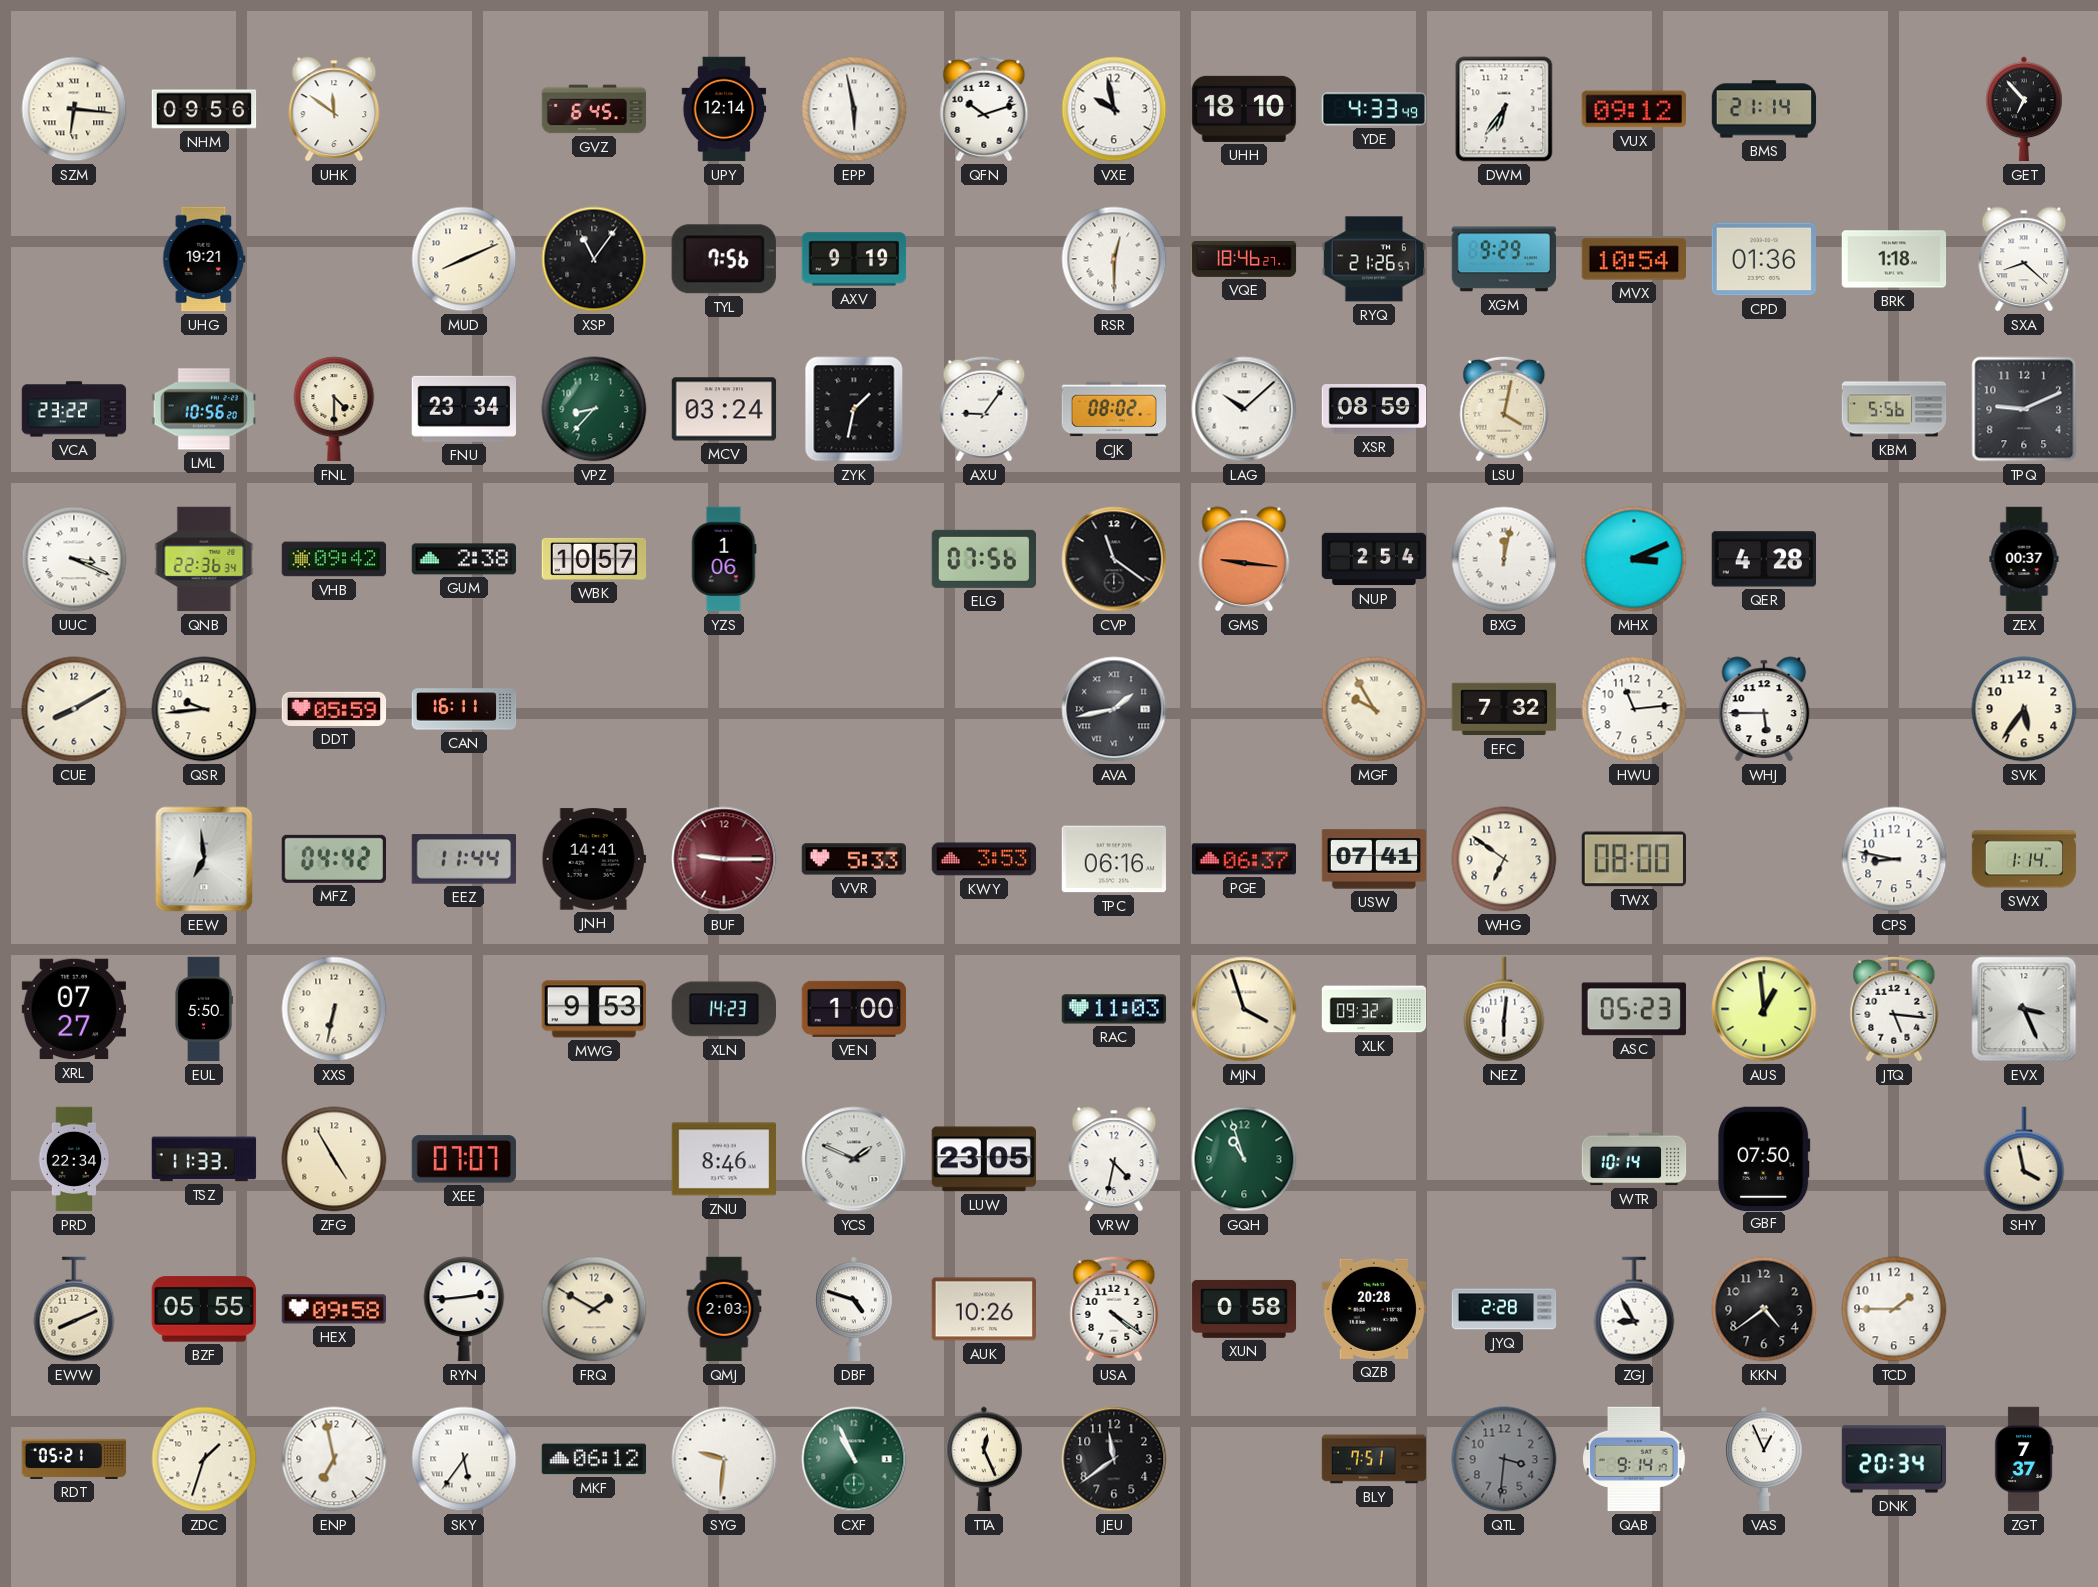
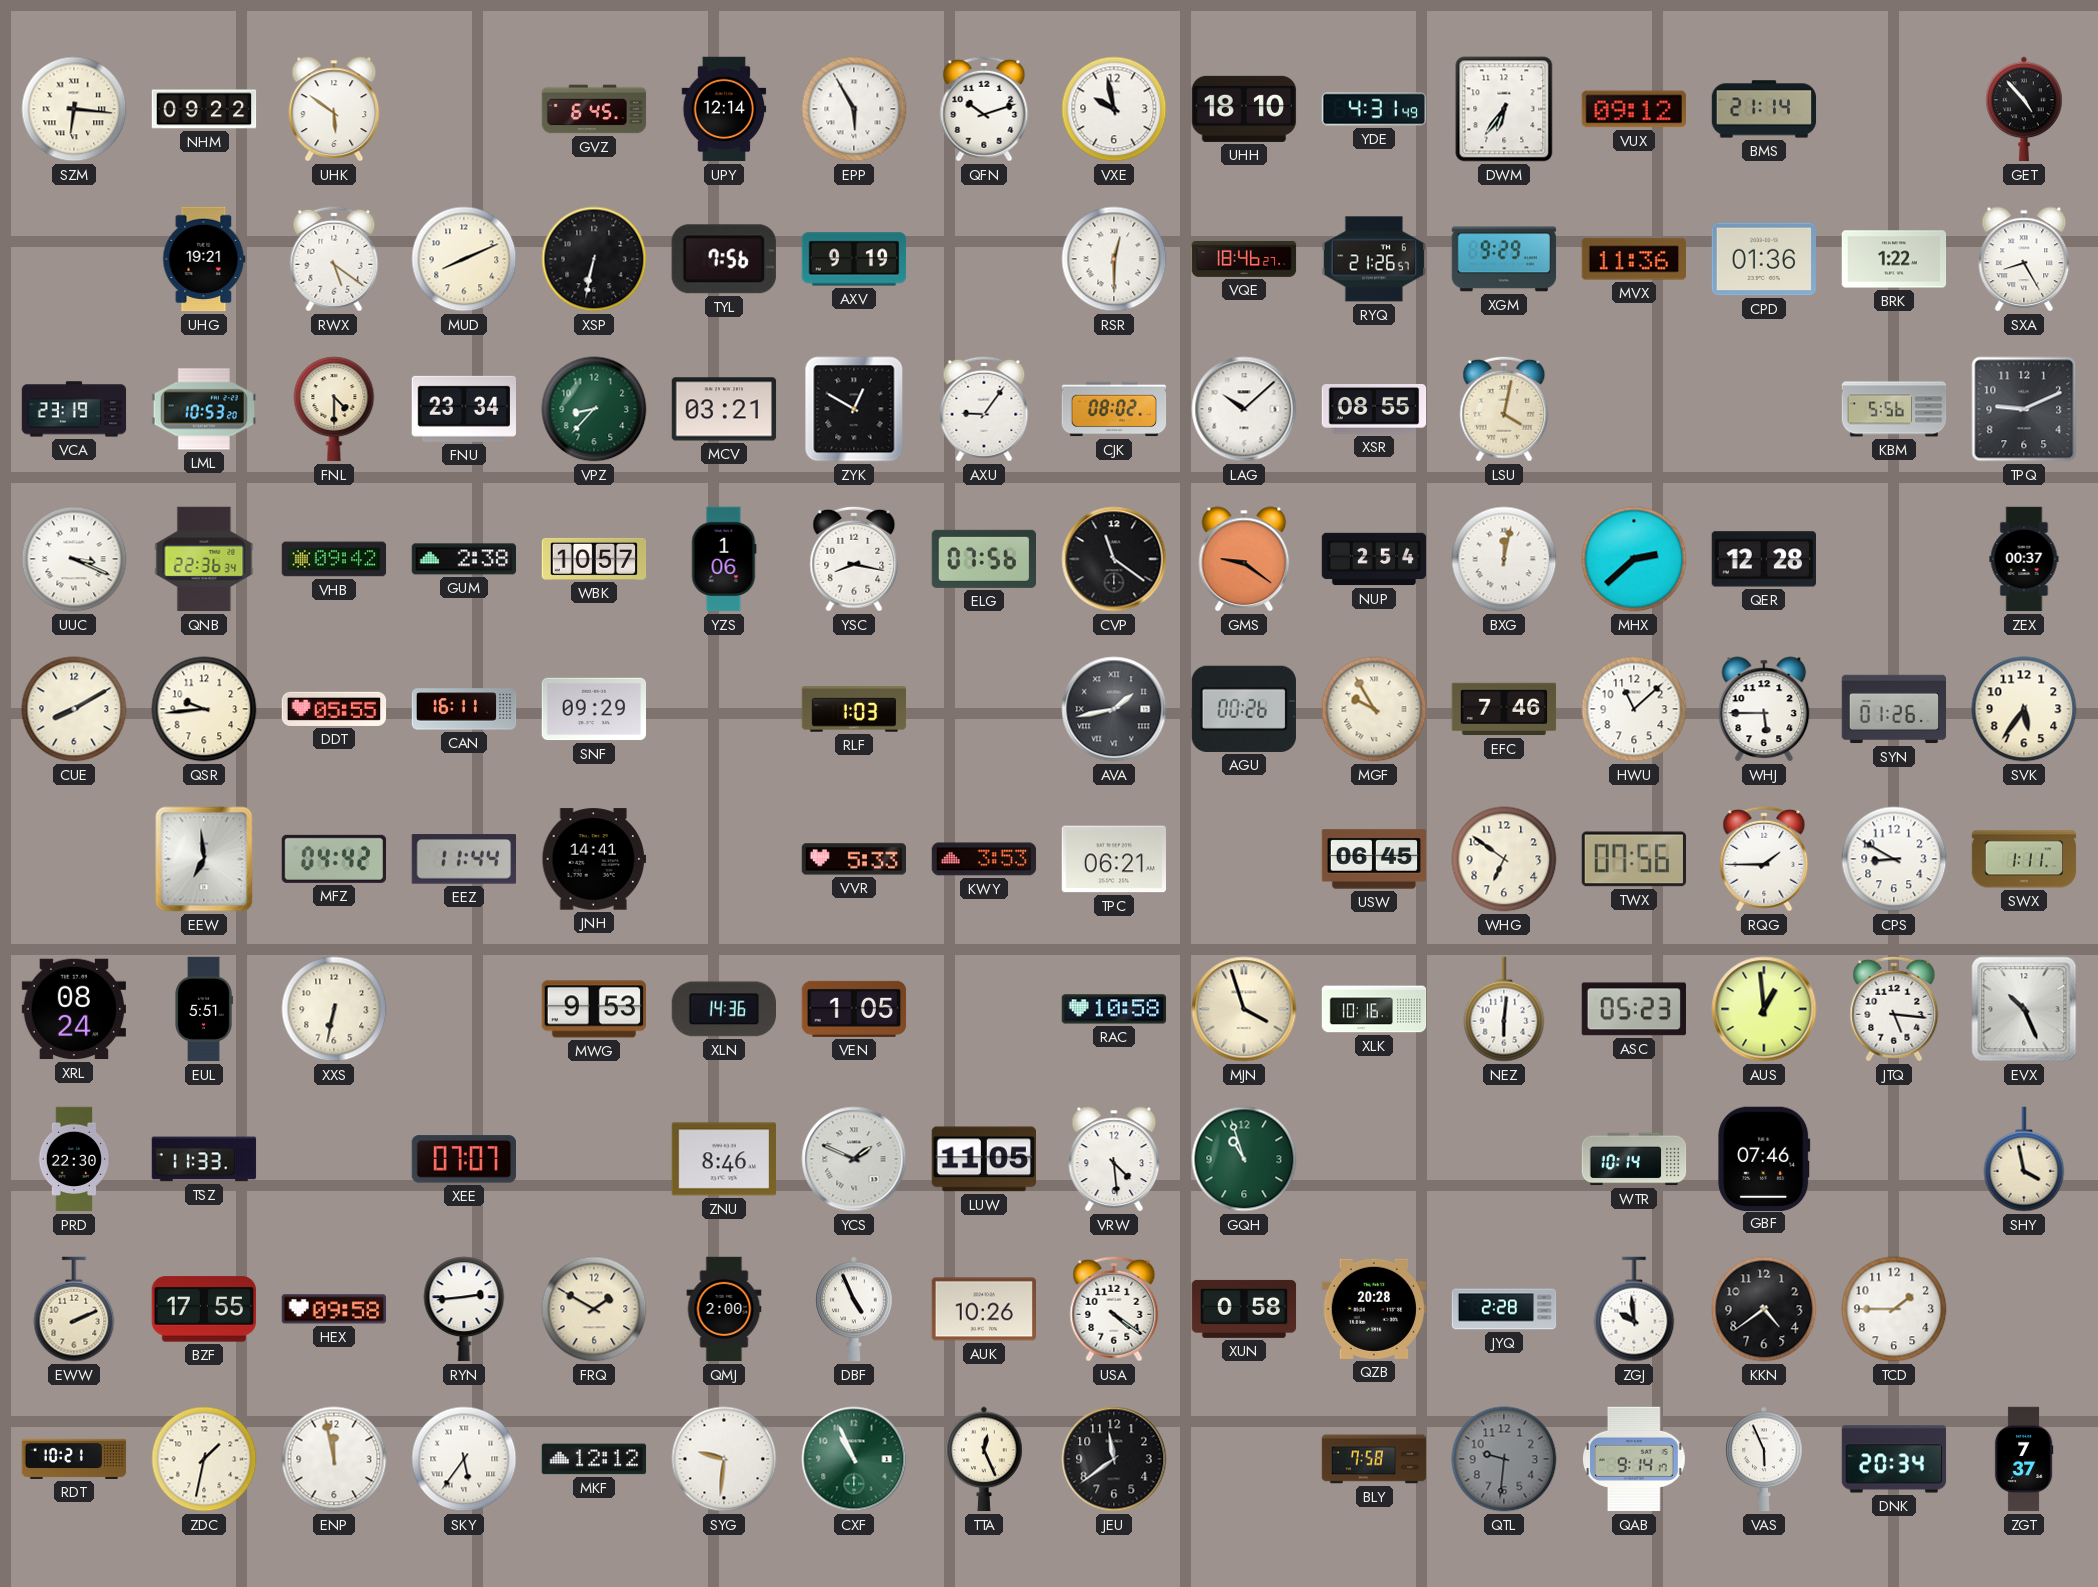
NHM: 09:56 -> 09:22 (204, 109)
UHK: 11:51 -> 5:51 (334, 109)
EPP: 5:58 -> 5:55 (854, 109)
YDE: 4:33 -> 4:31 (1374, 109)
GET: 6:53 -> 4:53 (2024, 109)
RWX: none -> 5:21 (334, 259)
XSP: 11:06 -> 6:32 (594, 259)
MVX: 10:54 -> 11:36 (1634, 259)
BRK: 1:18 -> 1:22 (1894, 259)
SXA: 8:22 -> 8:25 (2024, 259)
VCA: 23:22 -> 23:19 (74, 409)
LML: 10:56 -> 10:53 (204, 409)
MCV: 03:24 -> 03:21 (724, 409)
ZYK: 1:32 -> 12:50 (854, 409)
XSR: 08:59 -> 08:55 (1374, 410)
YSC: none -> 8:17 (854, 559)
GMS: 9:16 -> 9:21 (1244, 559)
MHX: 3:11 -> 2:38 (1634, 559)
QER: 4:28 -> 12:28 (1763, 559)
DDT: 05:59 -> 05:55 (334, 709)
SNF: none -> 09:29 (593, 709)
RLF: none -> 1:03 (854, 709)
AGU: none -> 00:26 (1244, 709)
EFC: 7:32 -> 7:46 (1504, 709)
HWU: 11:14 -> 11:08 (1634, 709)
SYN: none -> 01:26 (1894, 709)
BUF: 9:15 -> none (724, 859)
TPC: 06:16 -> 06:21 (1114, 859)
PGE: 06:37 -> none (1243, 859)
USW: 07:41 -> 06:45 (1374, 859)
TWX: 08:00 -> 07:56 (1633, 859)
RQG: none -> 1:45 (1764, 859)
CPS: 8:47 -> 8:50 (1894, 859)
SWX: 1:14 -> 1:11 (2024, 859)
XRL: 07:27 -> 08:24 (74, 1009)
EUL: 5:50 -> 5:51 (204, 1009)
XLN: 14:23 -> 14:36 (723, 1009)
VEN: 1:00 -> 1:05 (854, 1009)
RAC: 11:03 -> 10:58 (1114, 1009)
XLK: 09:32 -> 10:16 (1374, 1009)
EVX: 3:26 -> 10:26 (2024, 1009)
PRD: 22:34 -> 22:30 (73, 1159)
ZFG: 4:55 -> none (334, 1159)
LUW: 23:05 -> 11:05 (983, 1159)
VRW: 4:32 -> 4:29 (1114, 1159)
GBF: 07:50 -> 07:46 (1764, 1158)
EWW: 8:11 -> 2:11 (74, 1309)
BZF: 05:55 -> 17:55 (203, 1309)
QMJ: 2:03 -> 2:00 (724, 1309)
DBF: 4:48 -> 4:56 (854, 1309)
ZGJ: 8:55 -> 9:59 (1634, 1309)
RDT: 05:21 -> 10:21 (74, 1459)
ZDC: 1:33 -> 1:32 (204, 1459)
ENP: 6:58 -> 11:58 (334, 1459)
MKF: 06:12 -> 12:12 (594, 1459)
BLY: 7:51 -> 7:58 (1374, 1459)
QTL: 3:31 -> 9:31 (1504, 1459)
VAS: 12:56 -> 5:56 (1764, 1459)
